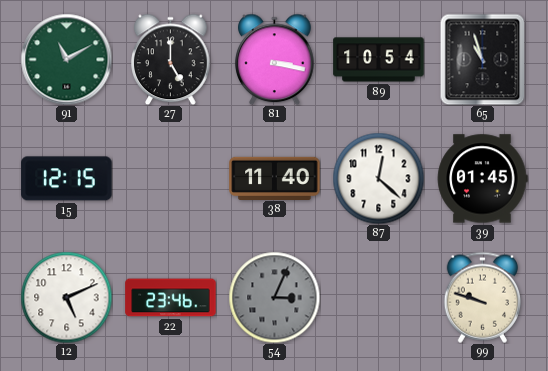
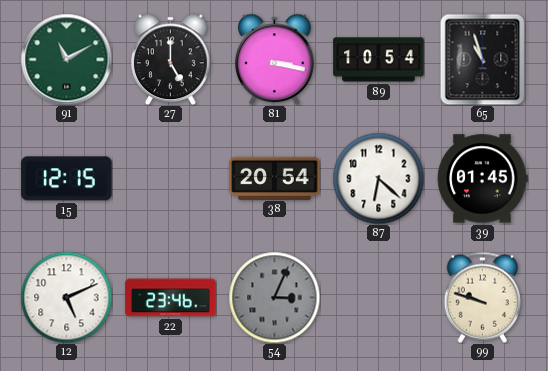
38: 11:40 -> 20:54 (275, 178)
87: 12:22 -> 6:22 (378, 178)
